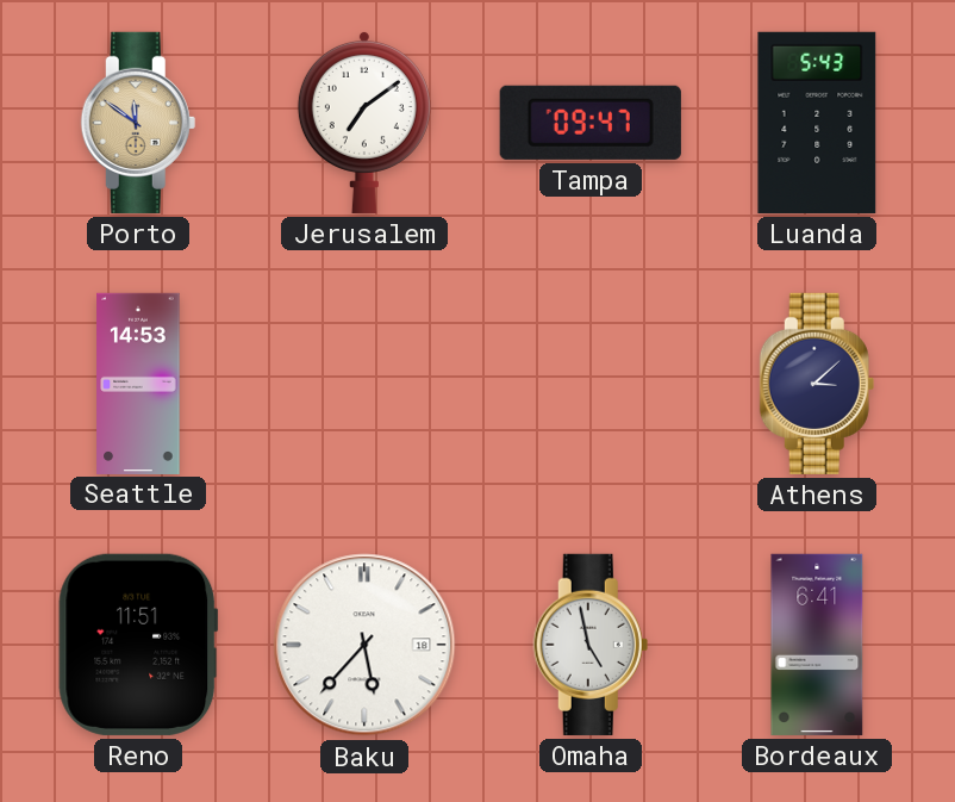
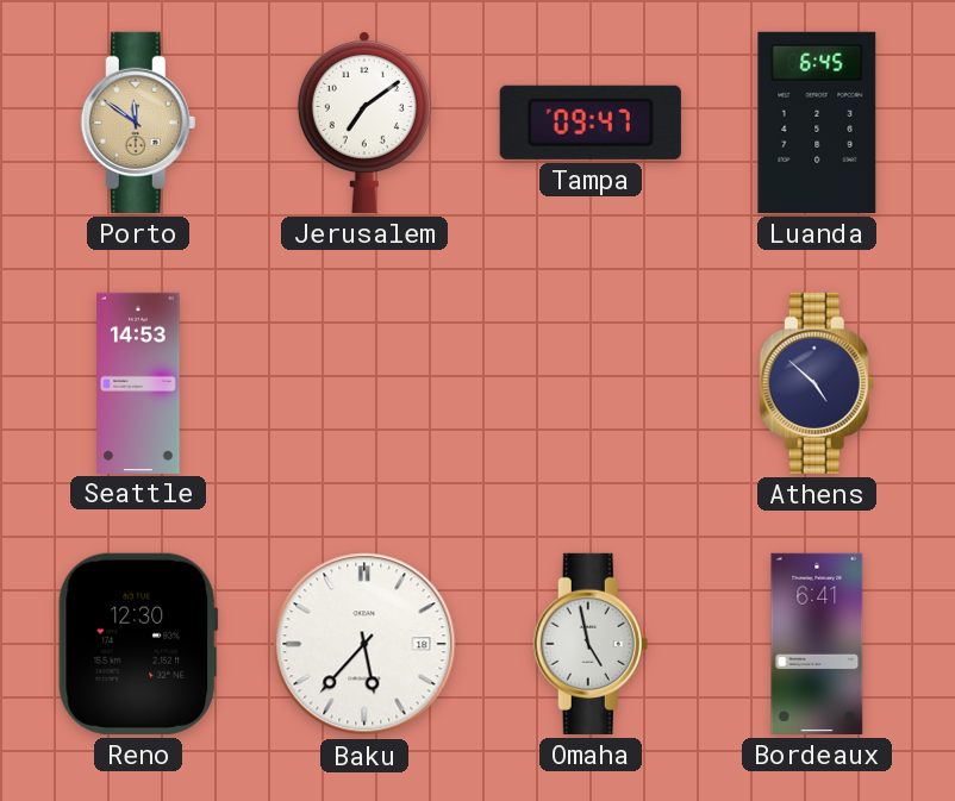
Luanda: 5:43 -> 6:45 (817, 123)
Athens: 3:08 -> 4:52 (817, 383)
Reno: 11:51 -> 12:30 (138, 644)
